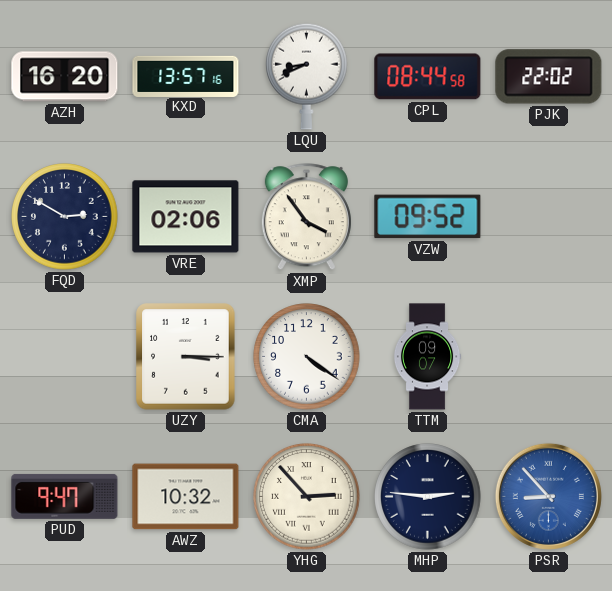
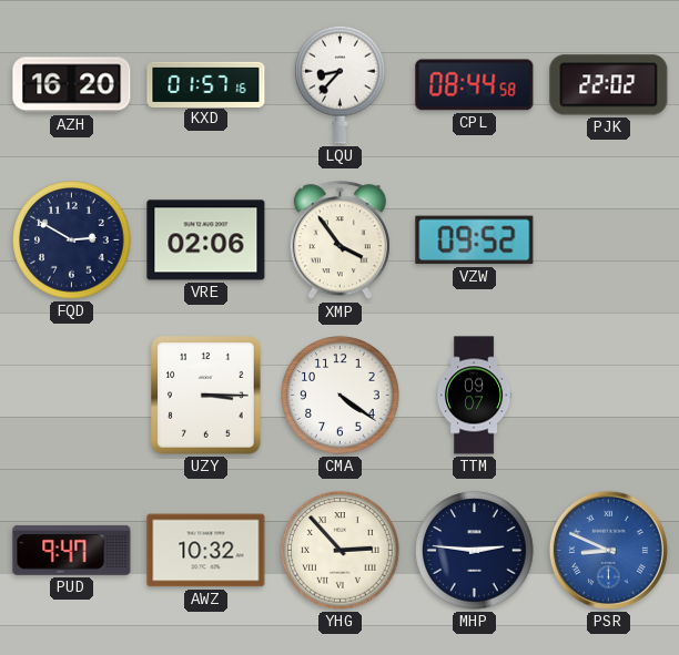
KXD: 13:57 -> 01:57 (206, 84)
LQU: 8:41 -> 8:37 (341, 84)
PSR: 8:53 -> 8:49 (608, 550)
